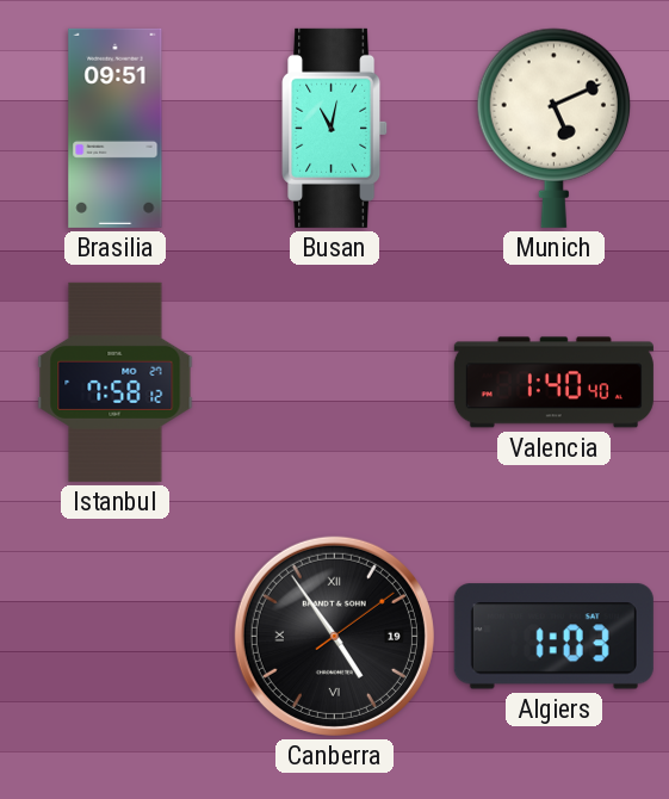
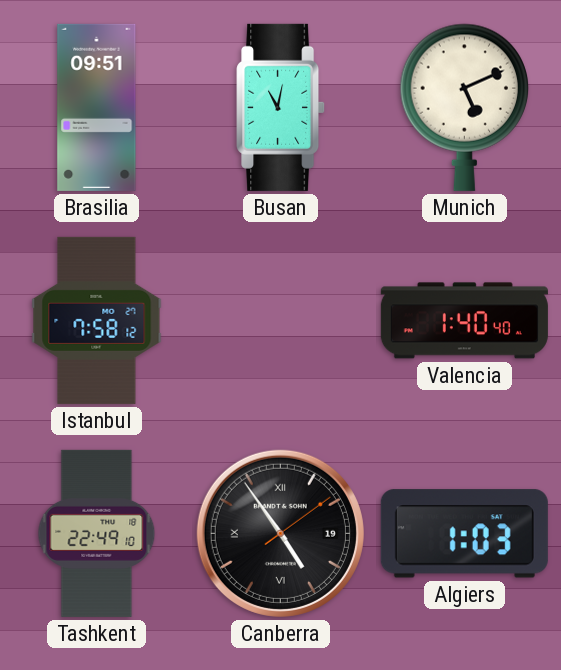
Tashkent: none -> 22:49 (97, 533)
